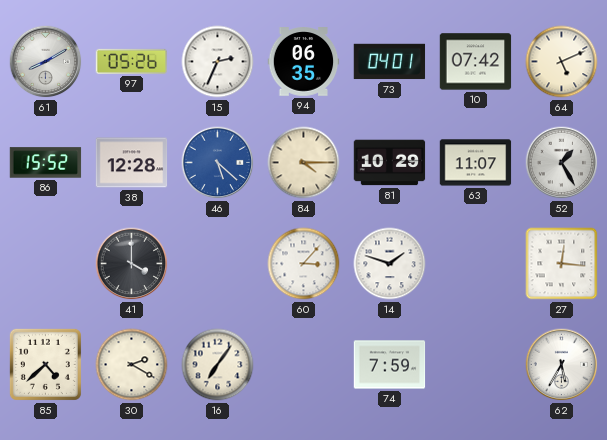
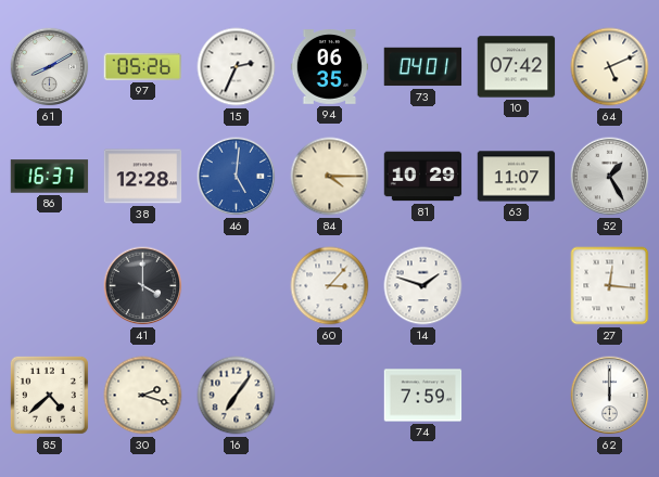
86: 15:52 -> 16:37 (50, 177)
46: 5:22 -> 5:01 (237, 177)
30: 2:20 -> 2:18 (143, 396)
62: 5:35 -> 12:00 (610, 396)
